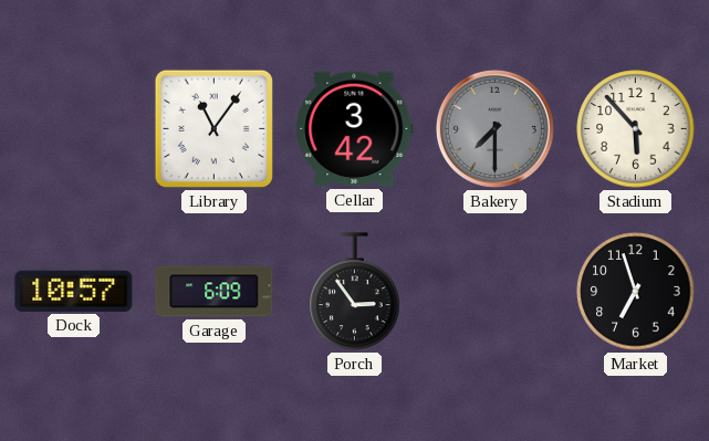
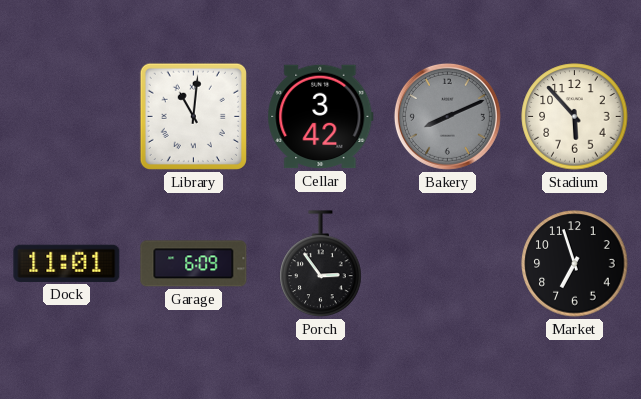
Library: 11:06 -> 11:01 (193, 116)
Bakery: 7:30 -> 8:11 (447, 116)
Dock: 10:57 -> 11:01 (67, 263)
